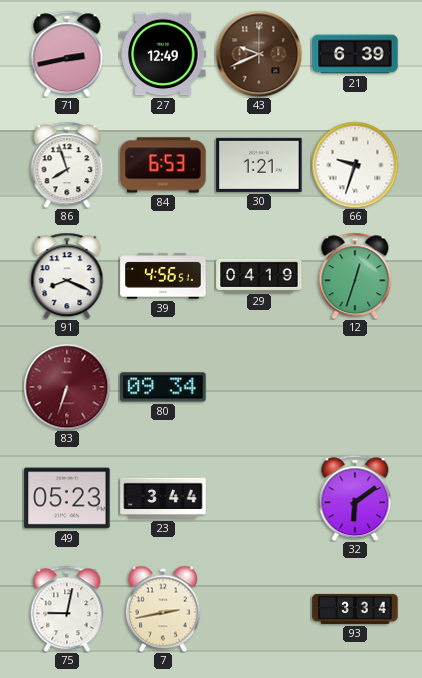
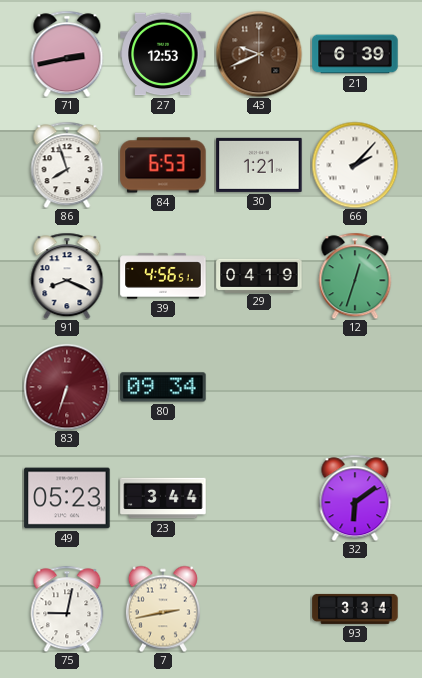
27: 12:49 -> 12:53 (163, 54)
66: 9:33 -> 2:07 (355, 165)
